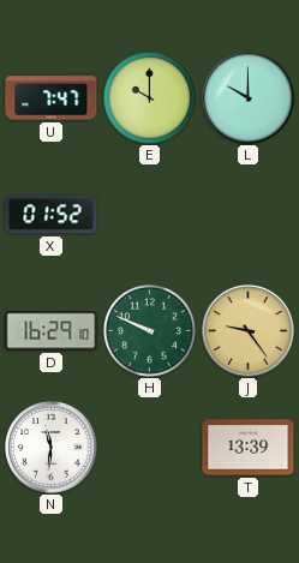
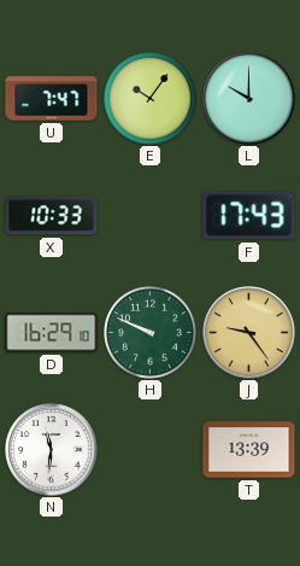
E: 10:00 -> 10:06 (149, 98)
X: 01:52 -> 10:33 (52, 216)
F: none -> 17:43 (249, 216)
